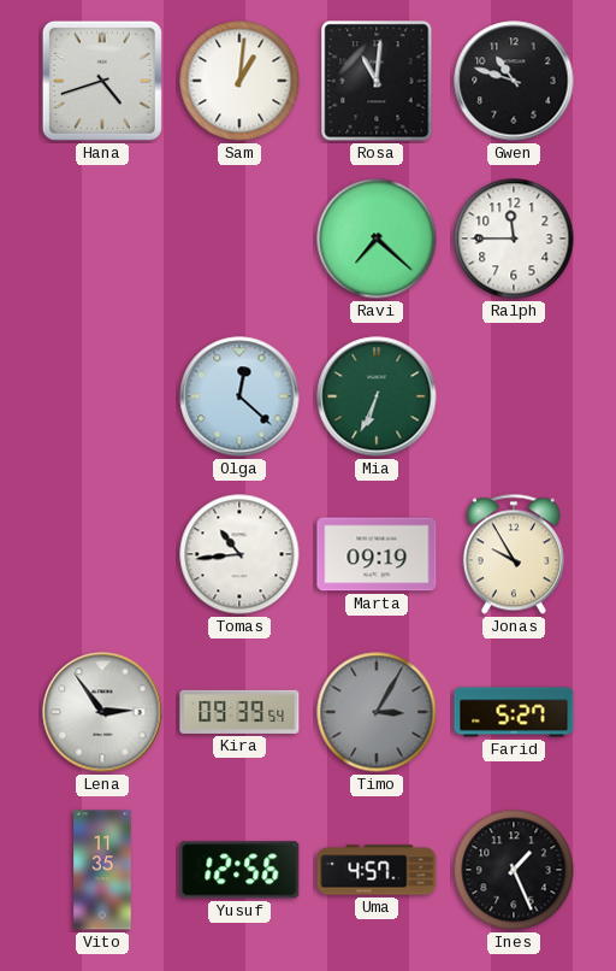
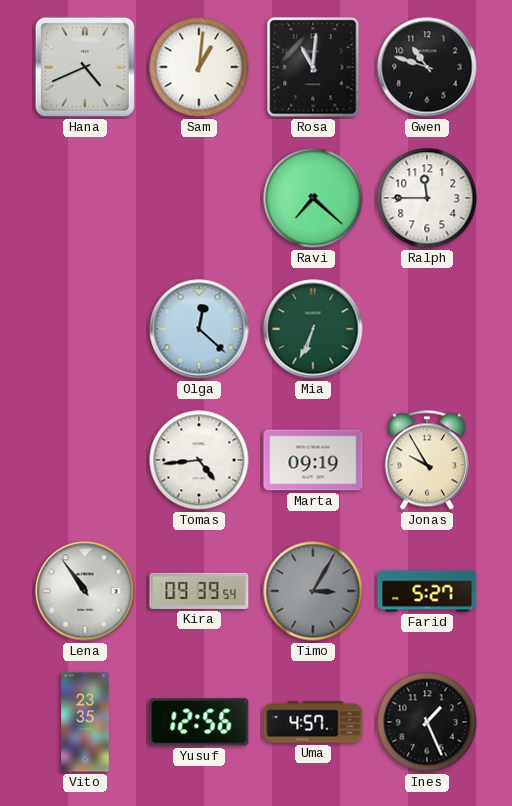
Hana: 4:42 -> 4:41 (85, 67)
Tomas: 10:44 -> 4:44 (199, 460)
Lena: 2:54 -> 10:54 (85, 591)
Vito: 11:35 -> 23:35 (85, 722)
